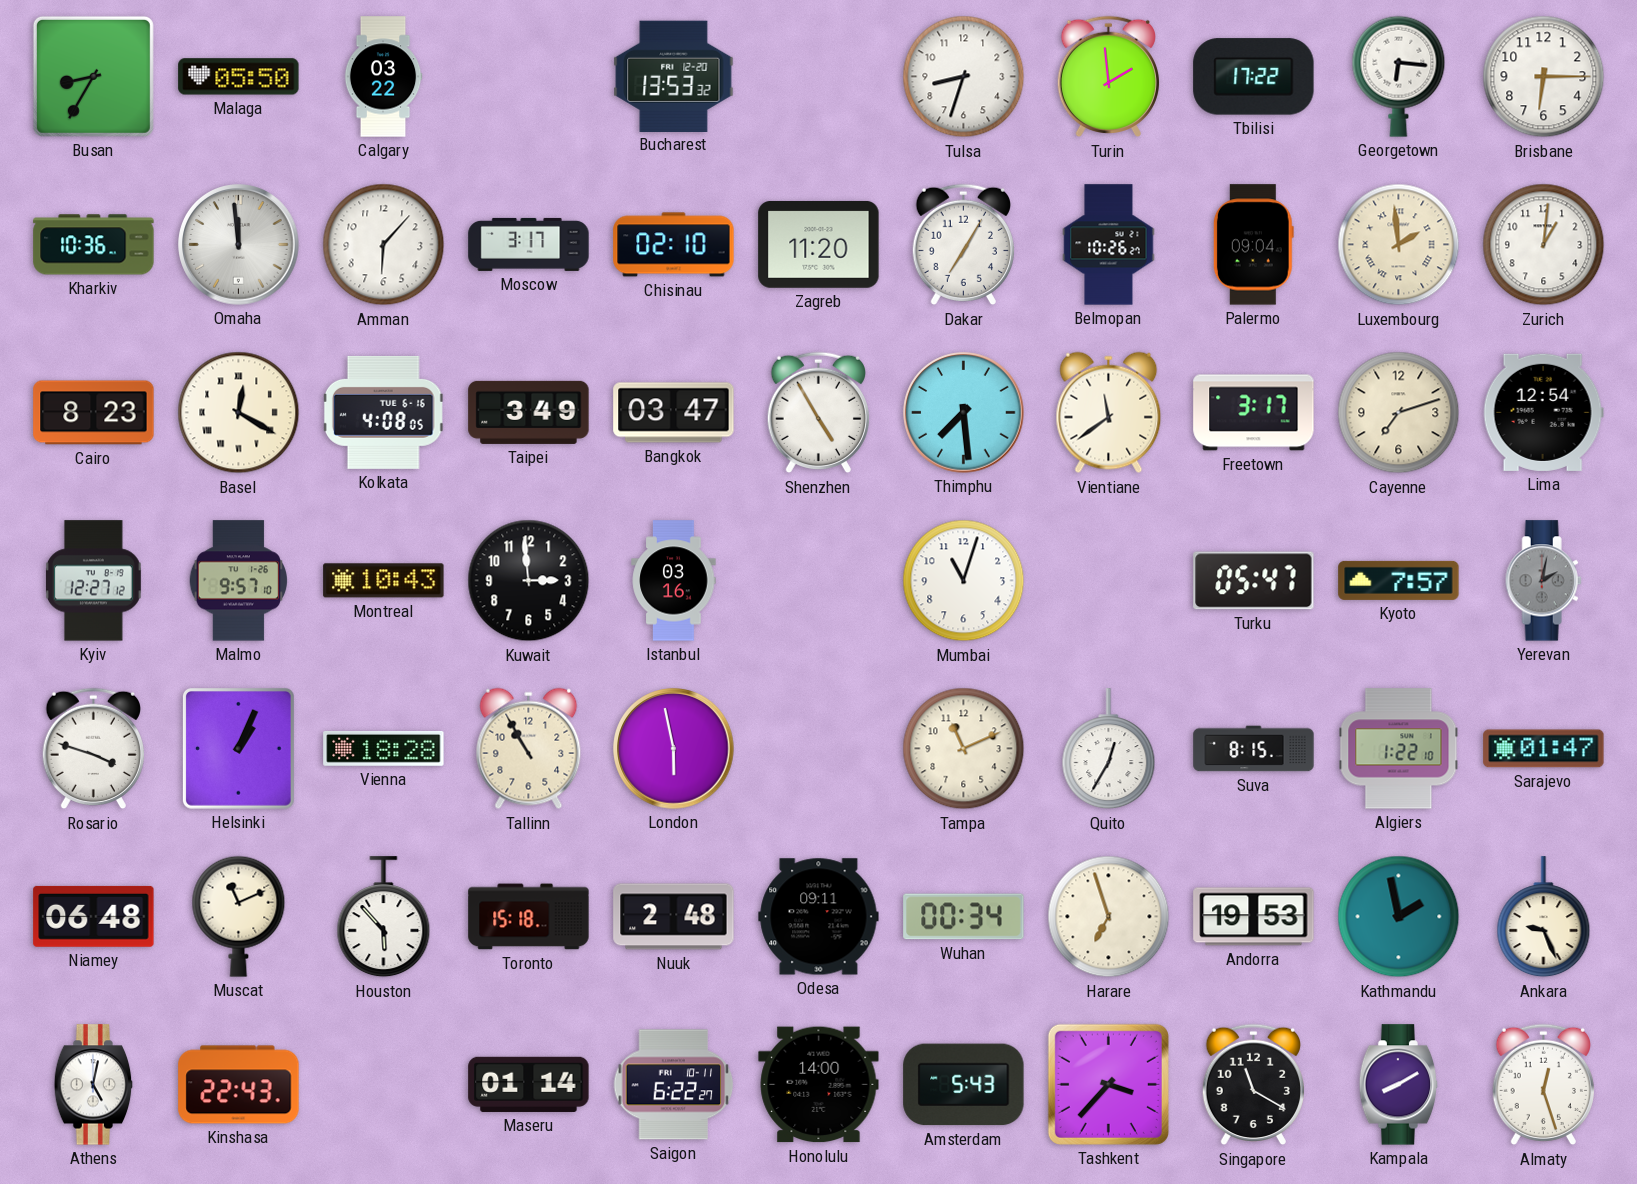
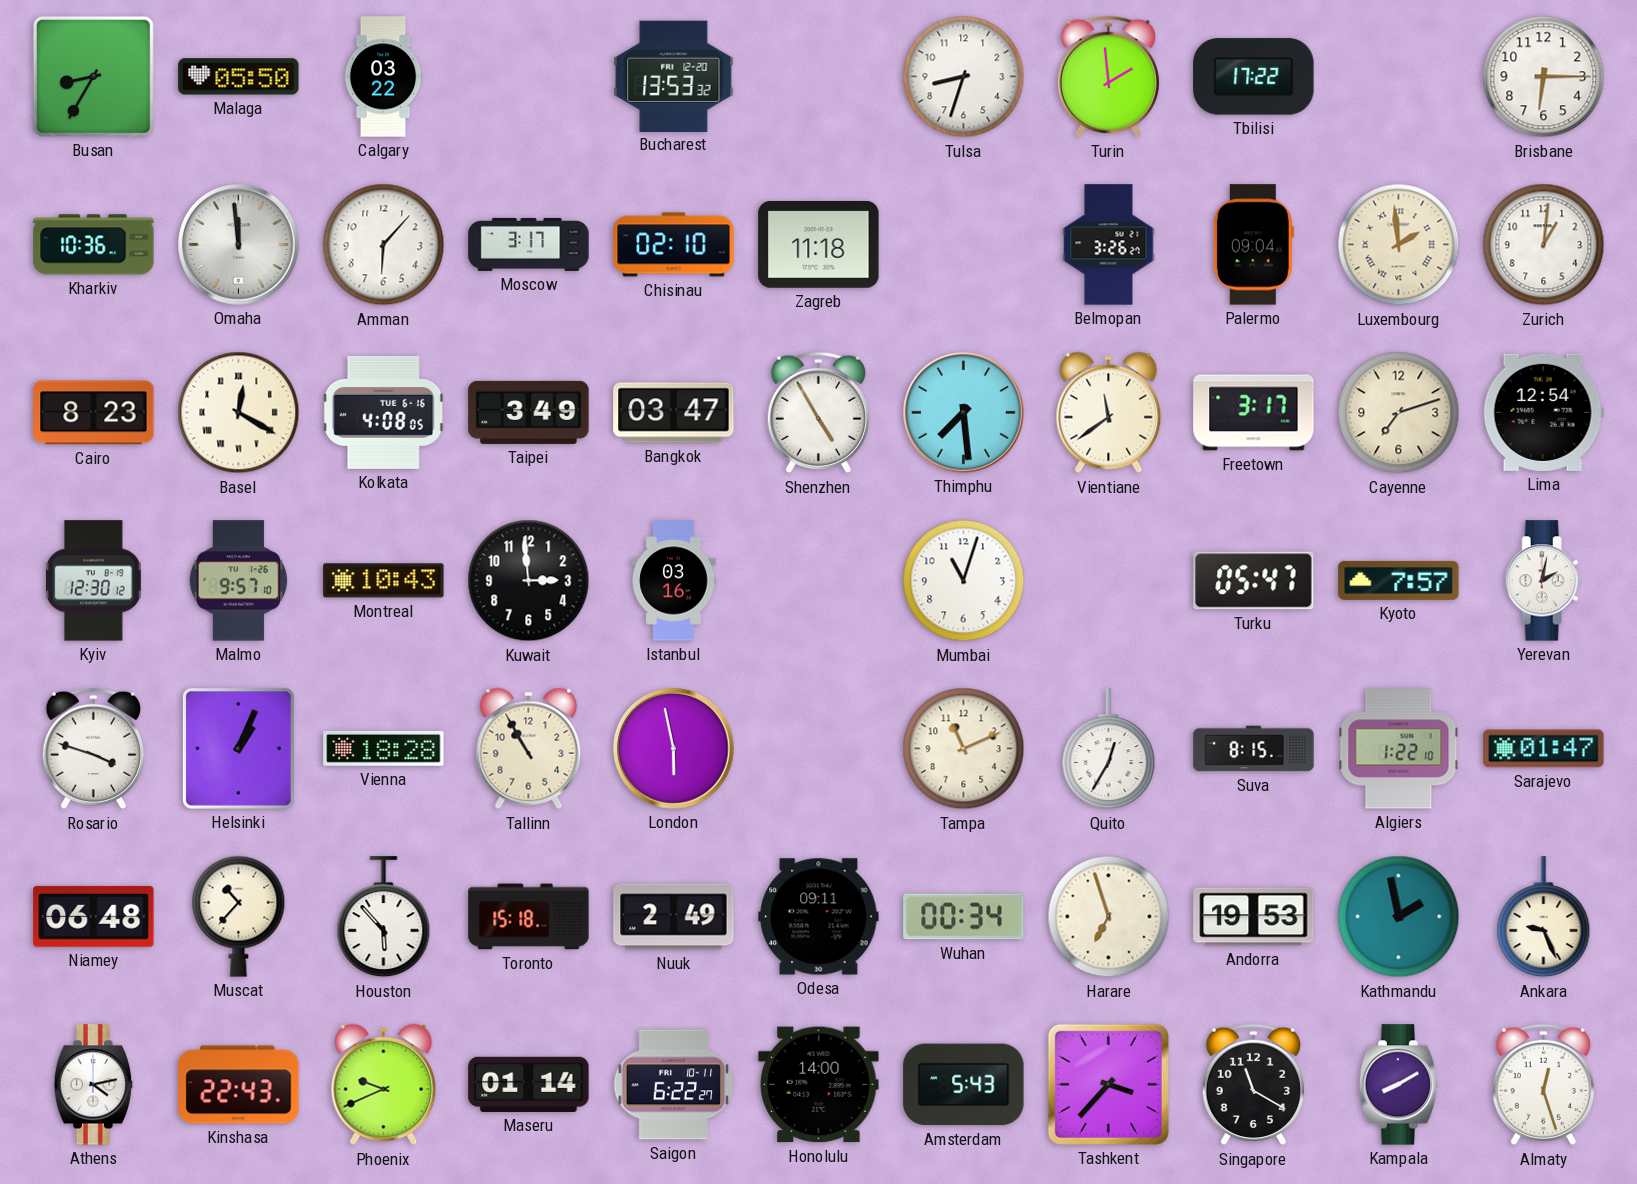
Georgetown: 6:16 -> none (1399, 76)
Zagreb: 11:20 -> 11:18 (819, 245)
Dakar: 7:05 -> none (963, 245)
Belmopan: 10:26 -> 3:26 (1109, 245)
Kyiv: 12:27 -> 12:30 (93, 581)
Yerevan dial: grey -> white (1543, 581)
Muscat: 11:11 -> 10:37 (239, 916)
Nuuk: 2:48 -> 2:49 (674, 917)
Athens: 5:02 -> 4:13 (94, 1085)
Phoenix: none -> 9:41 (384, 1085)
